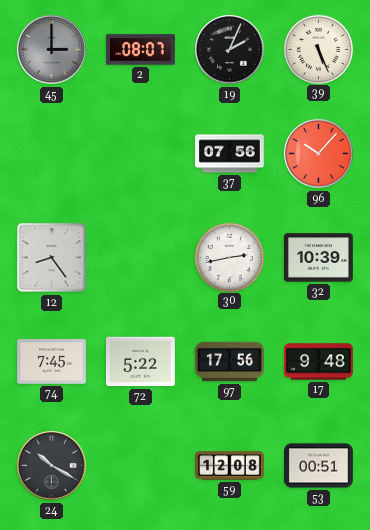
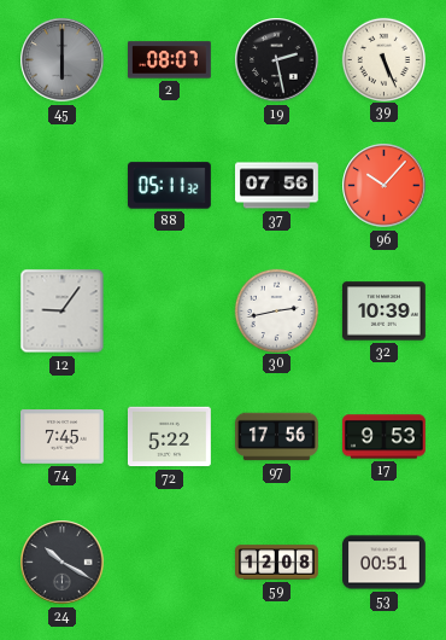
45: 3:00 -> 6:00 (63, 60)
19: 2:04 -> 2:28 (277, 60)
88: none -> 05:11 (169, 186)
12: 8:24 -> 9:06 (63, 312)
17: 9:48 -> 9:53 (385, 437)
